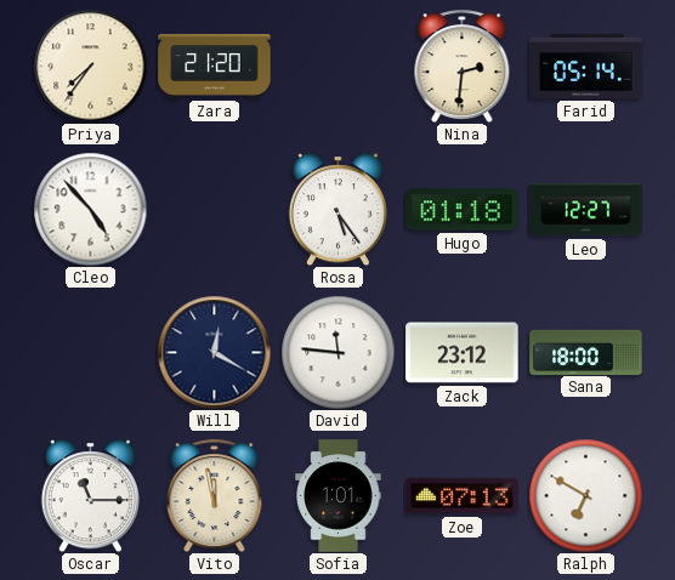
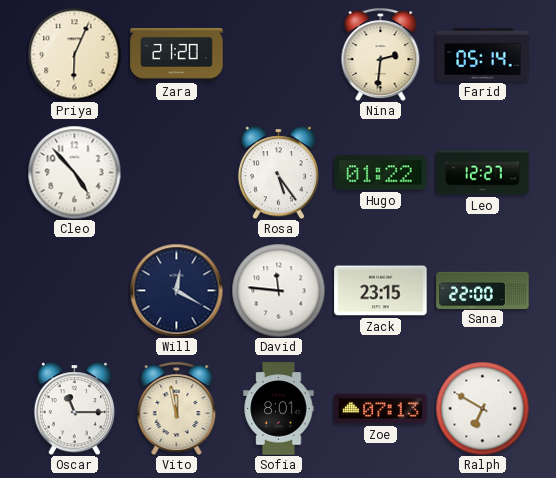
Priya: 7:36 -> 6:04 (74, 54)
Hugo: 01:18 -> 01:22 (381, 173)
Zack: 23:12 -> 23:15 (381, 291)
Sana: 18:00 -> 22:00 (483, 290)
Sofia: 1:01 -> 8:01 (279, 409)
